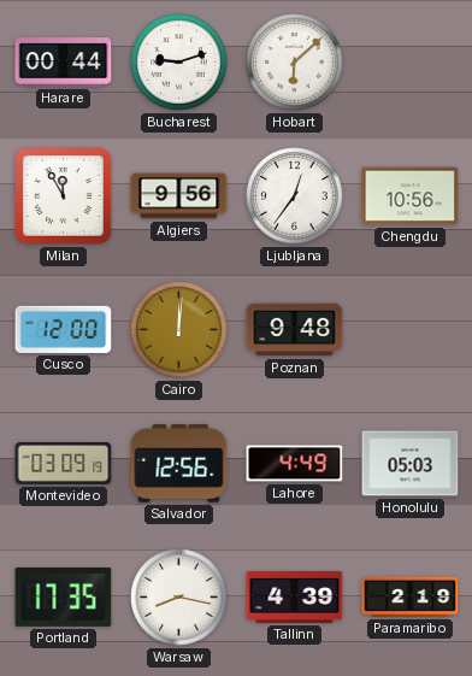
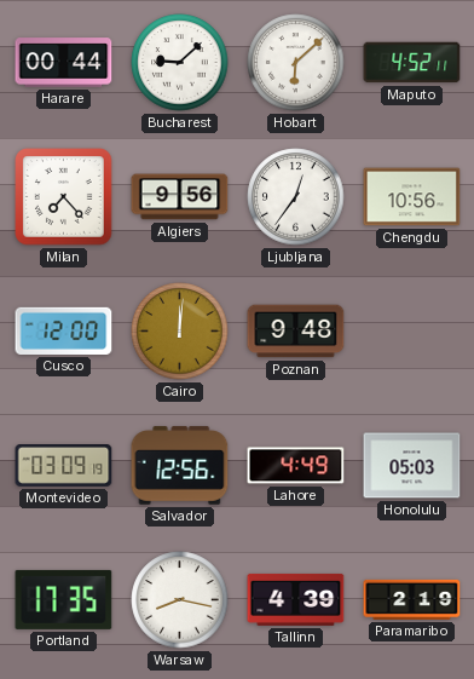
Bucharest: 9:12 -> 9:08 (180, 63)
Maputo: none -> 4:52 (412, 63)
Milan: 11:55 -> 7:23 (64, 197)
